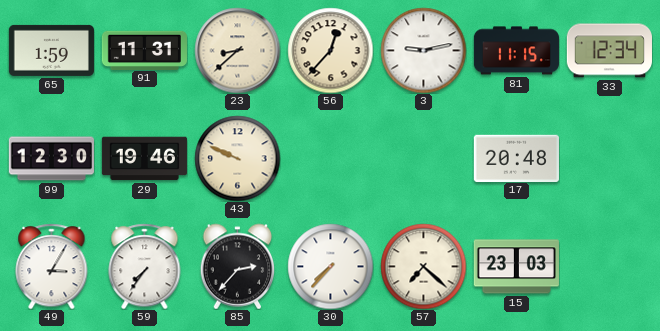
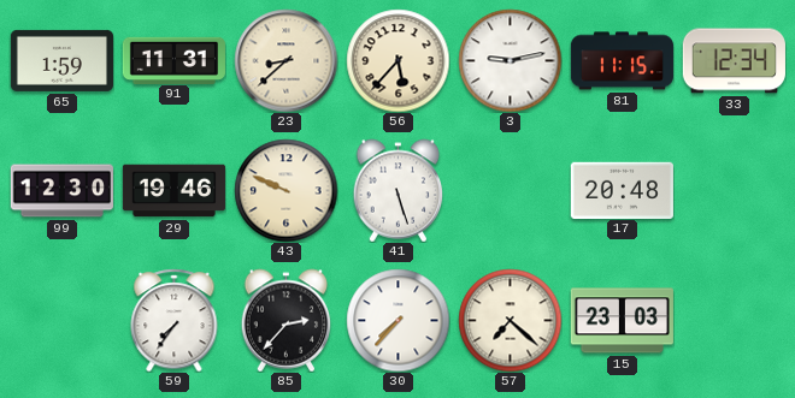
56: 12:37 -> 5:37 (397, 60)
41: none -> 5:27 (399, 190)
49: 3:05 -> none (52, 266)
